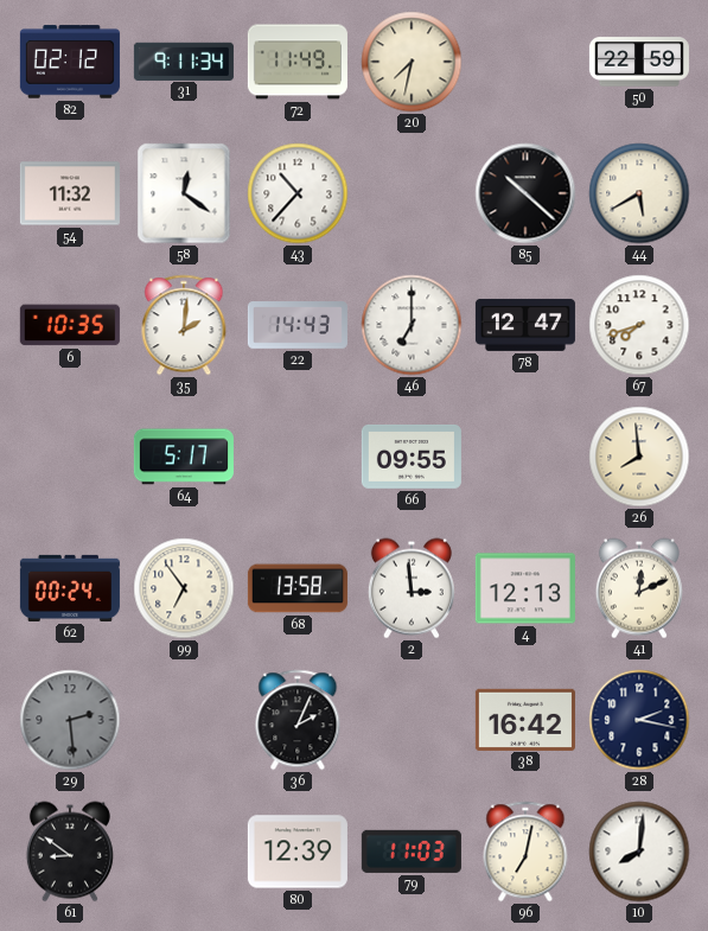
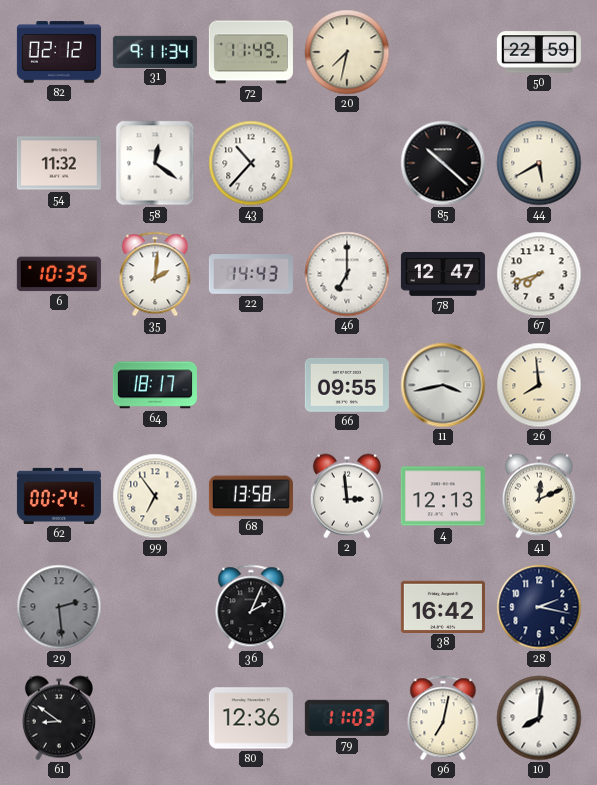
64: 5:17 -> 18:17 (155, 385)
11: none -> 3:43 (443, 385)
80: 12:39 -> 12:36 (251, 718)
